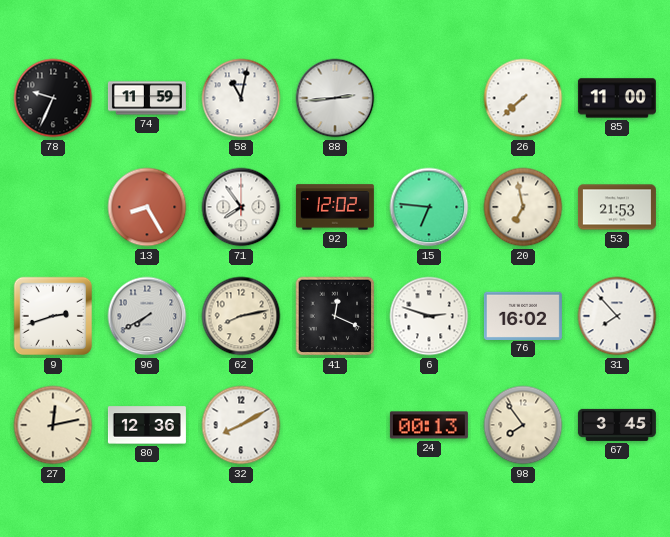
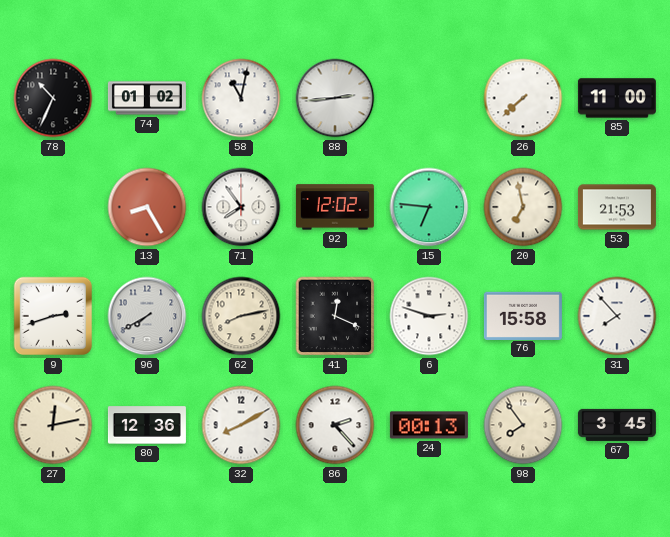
78: 9:34 -> 10:34 (53, 98)
74: 11:59 -> 01:02 (147, 98)
76: 16:02 -> 15:58 (523, 315)
86: none -> 2:23 (335, 425)
